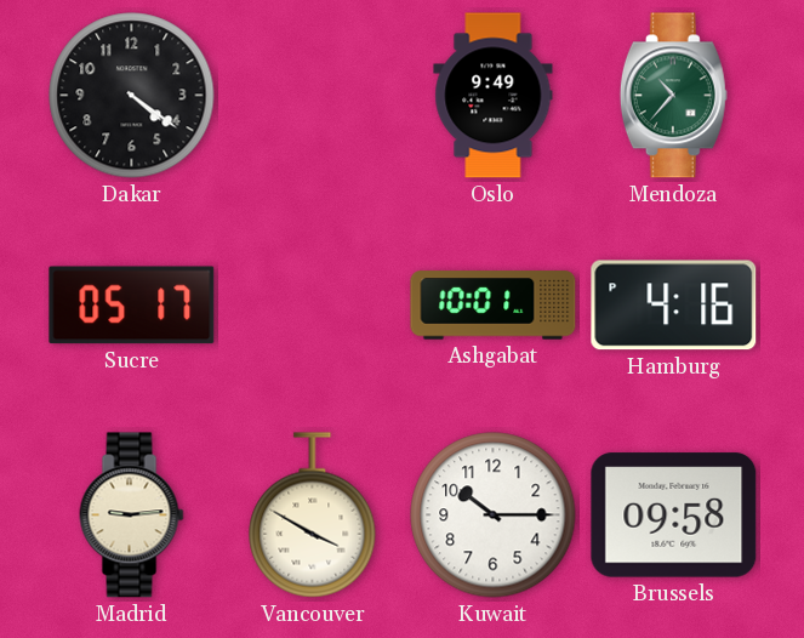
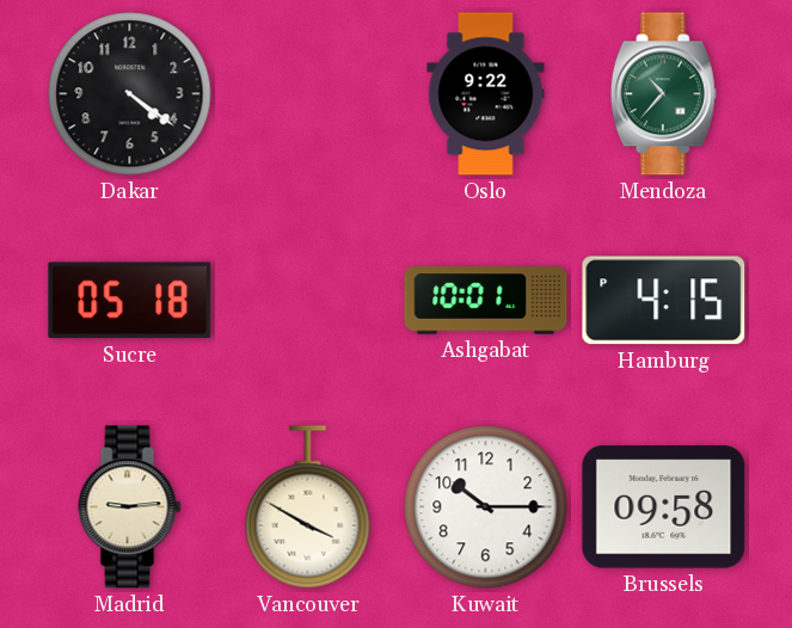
Oslo: 9:49 -> 9:22 (486, 94)
Sucre: 05:17 -> 05:18 (130, 301)
Hamburg: 4:16 -> 4:15 (664, 301)
